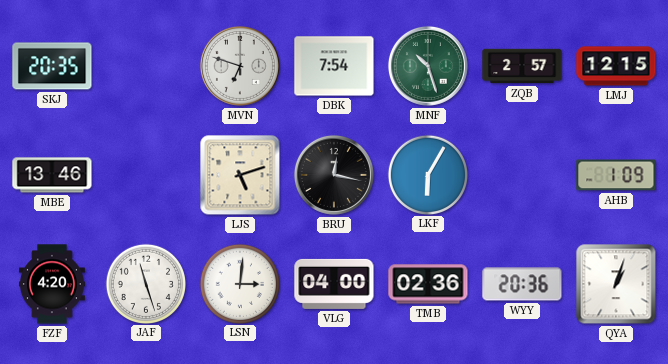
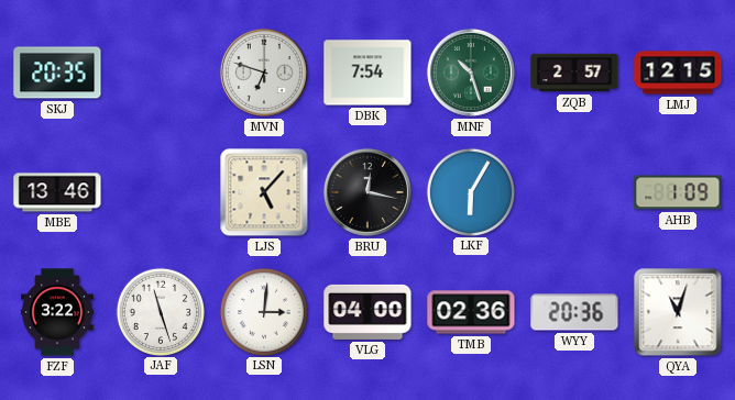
LJS: 5:12 -> 5:07 (264, 192)
FZF: 4:20 -> 3:22 (57, 312)
QYA: 1:03 -> 11:03 (678, 312)
